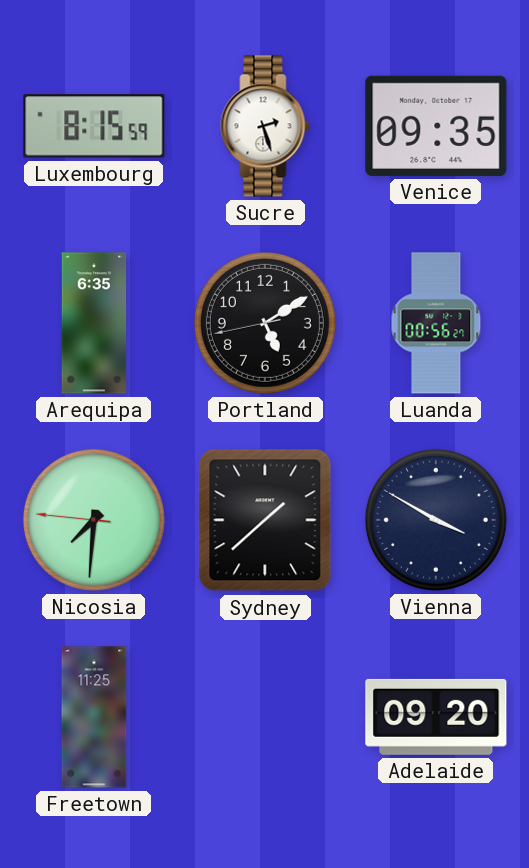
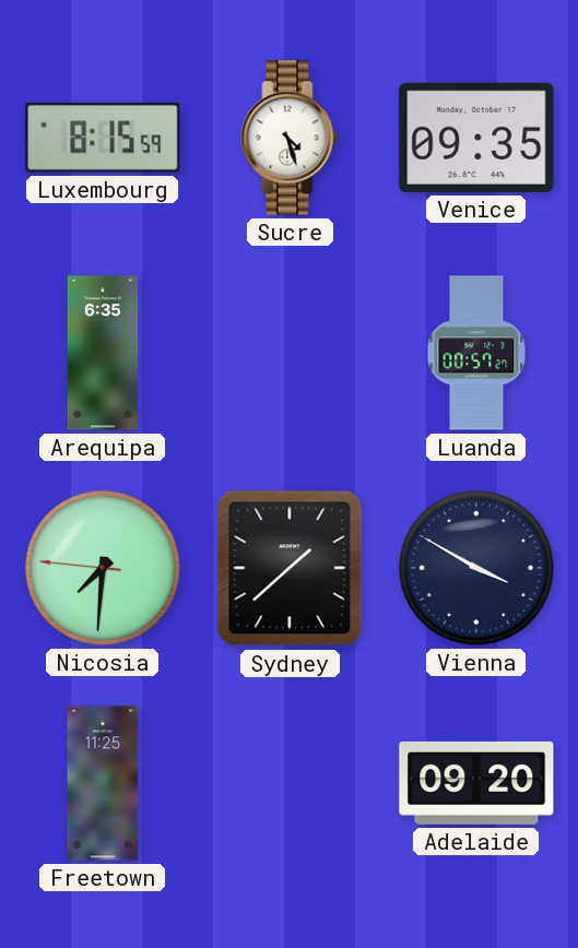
Sucre: 2:27 -> 4:27 (290, 138)
Portland: 5:09 -> none (265, 323)
Luanda: 00:56 -> 00:57 (476, 353)
